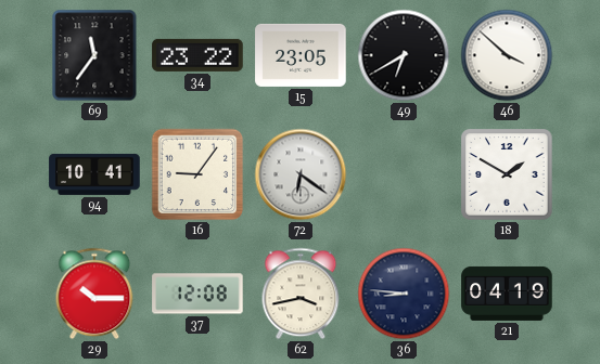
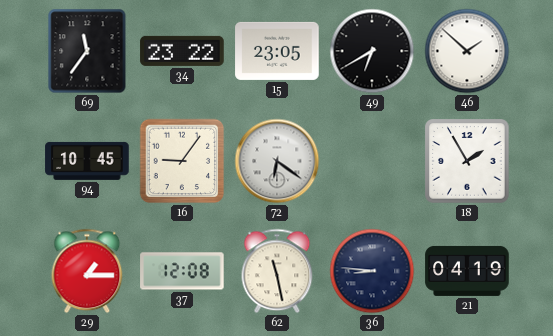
46: 3:52 -> 1:52 (467, 51)
94: 10:41 -> 10:45 (87, 161)
18: 1:50 -> 1:55 (467, 161)
29: 10:15 -> 1:15 (87, 271)
62: 3:43 -> 11:28 (277, 271)
